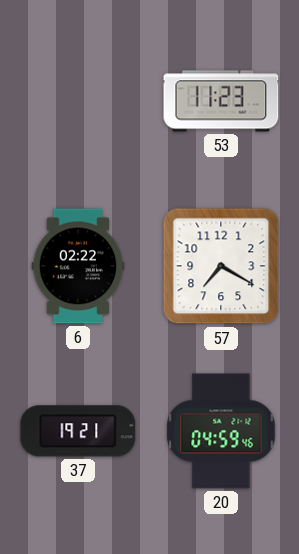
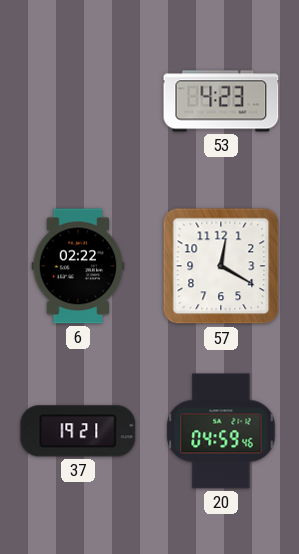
53: 11:23 -> 4:23 (221, 101)
57: 7:20 -> 12:20 (221, 266)
